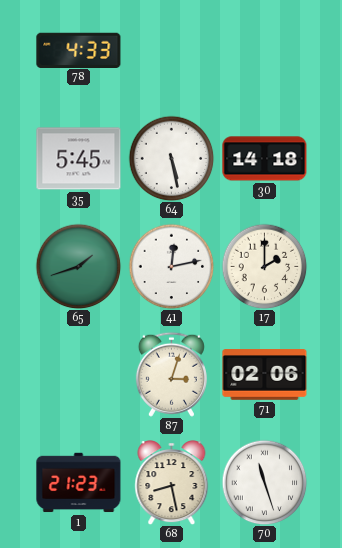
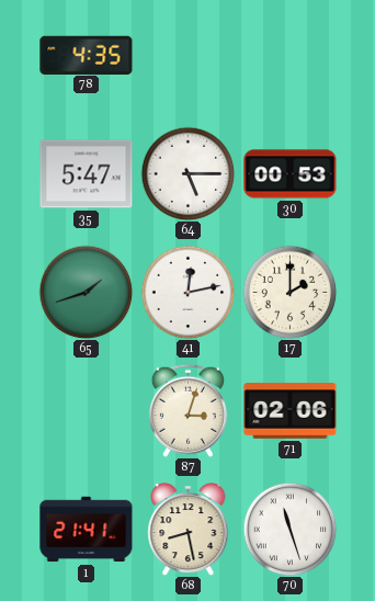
78: 4:33 -> 4:35 (87, 55)
35: 5:45 -> 5:47 (87, 174)
64: 5:28 -> 5:15 (187, 173)
30: 14:18 -> 00:53 (291, 174)
1: 21:23 -> 21:41 (87, 530)
